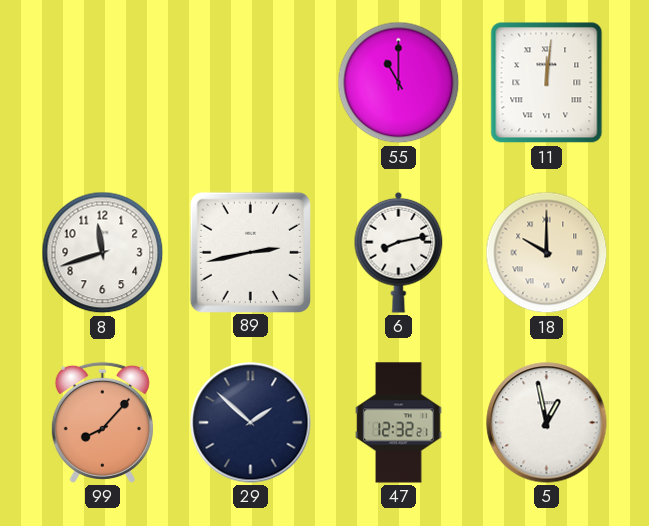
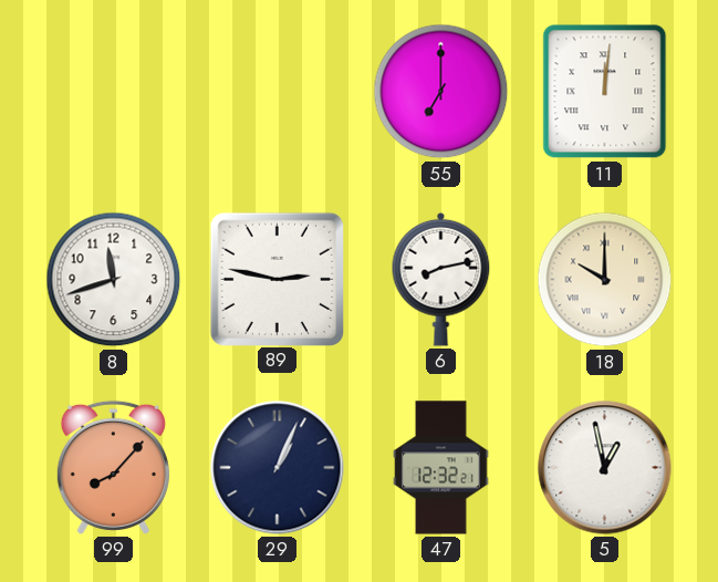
55: 11:00 -> 7:00 (441, 92)
89: 2:43 -> 2:47 (277, 279)
29: 1:52 -> 1:04 (278, 468)
